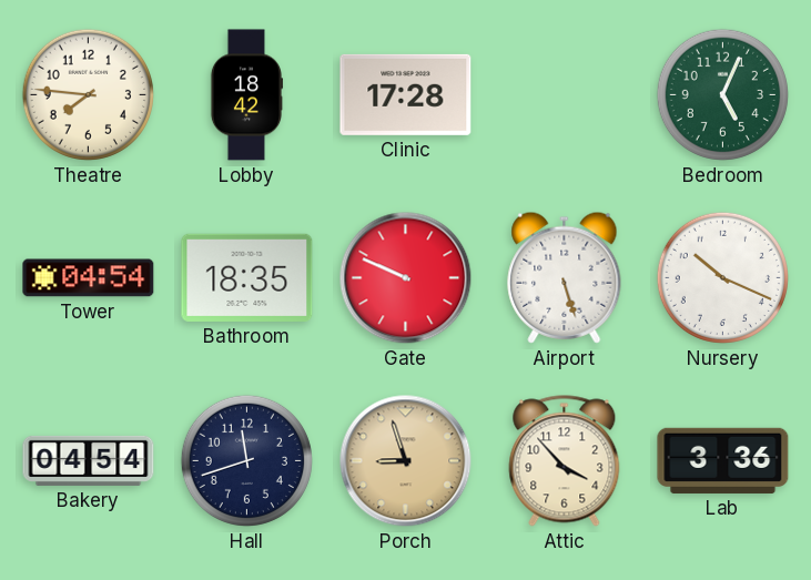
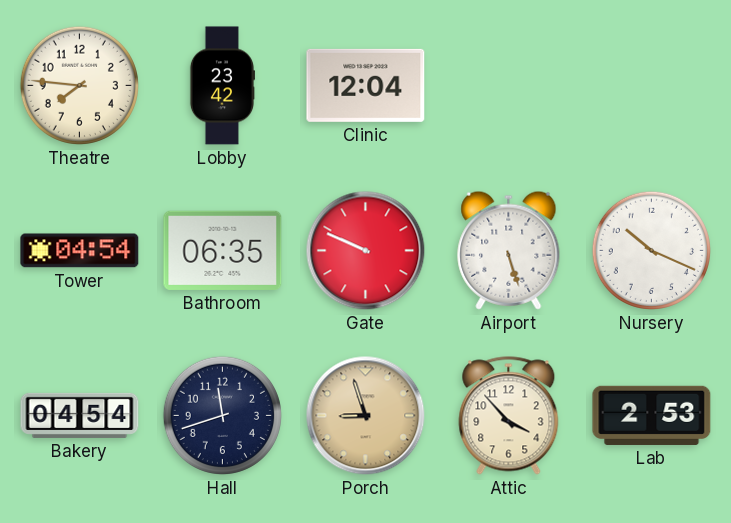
Lobby: 18:42 -> 23:42 (221, 86)
Clinic: 17:28 -> 12:04 (366, 85)
Bedroom: 5:04 -> none (722, 94)
Bathroom: 18:35 -> 06:35 (223, 250)
Lab: 3:36 -> 2:53 (652, 415)
